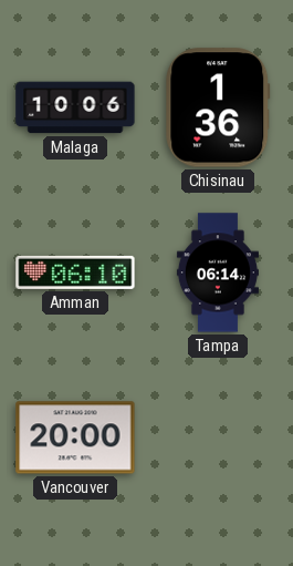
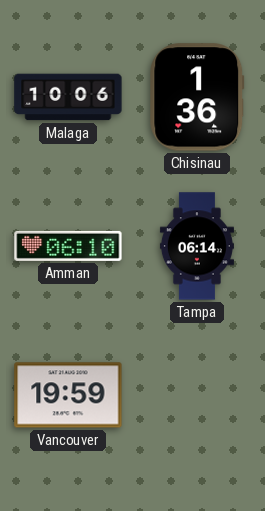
Vancouver: 20:00 -> 19:59 (68, 395)
